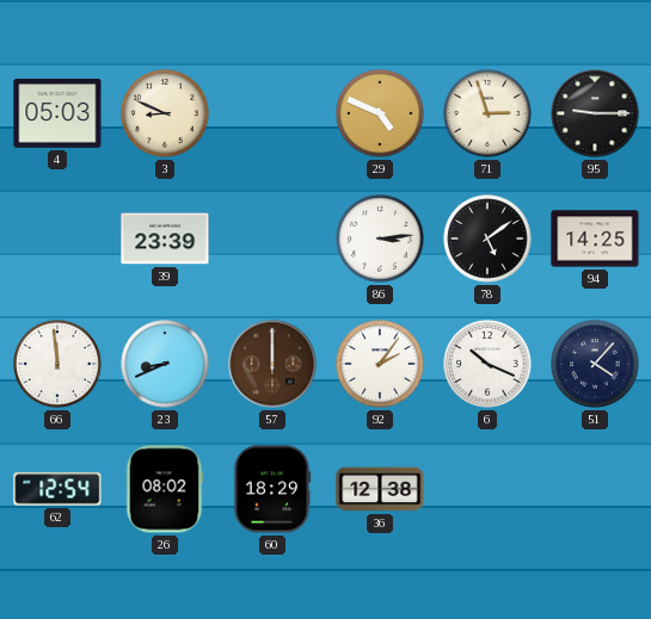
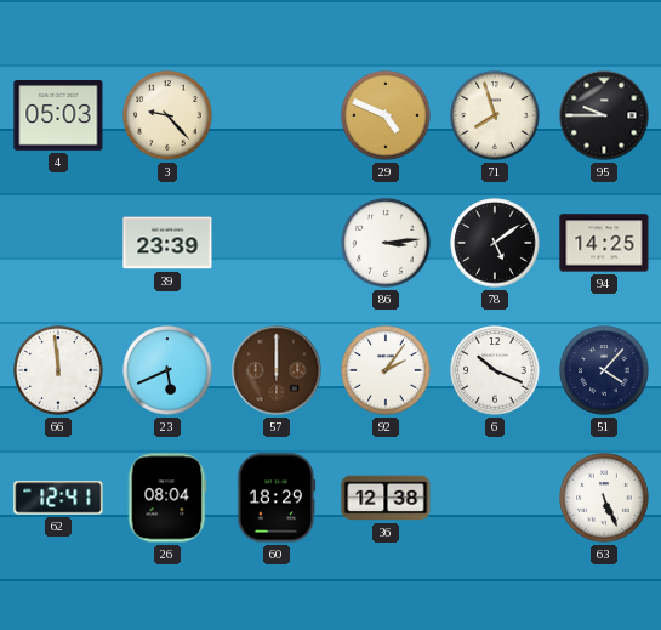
3: 8:49 -> 9:23 (167, 115)
71: 2:57 -> 7:57 (495, 115)
95: 9:15 -> 9:45 (604, 115)
23: 8:41 -> 5:41 (167, 370)
62: 12:54 -> 12:41 (58, 498)
26: 08:02 -> 08:04 (167, 498)
63: none -> 5:26 (604, 498)
